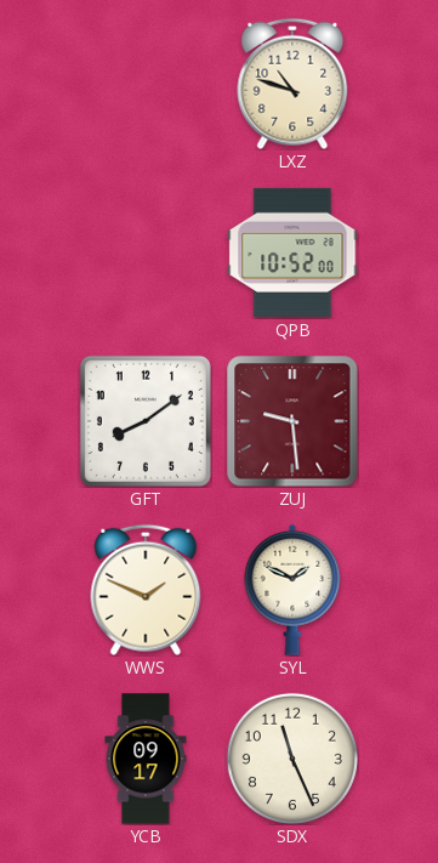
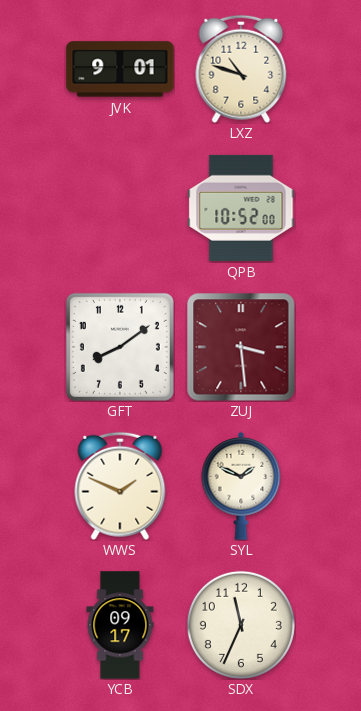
JVK: none -> 9:01 (120, 69)
ZUJ: 9:29 -> 3:29 (241, 347)
SDX: 11:26 -> 11:34 (241, 625)
